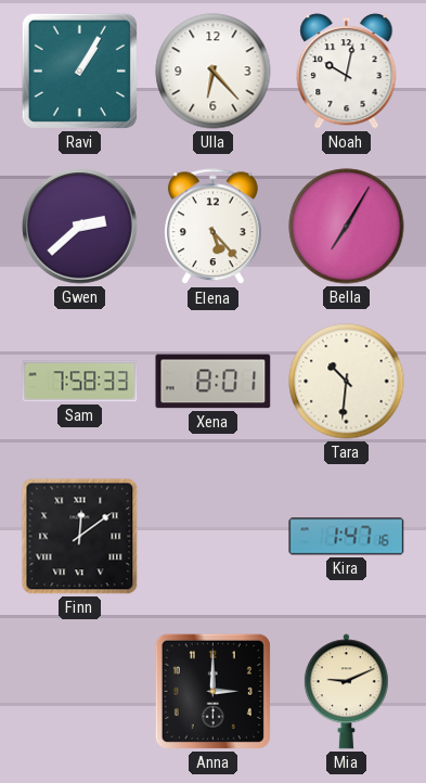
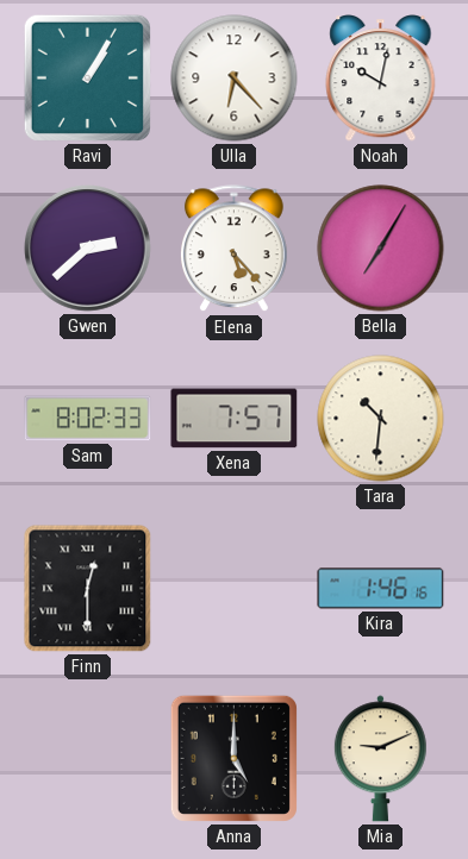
Sam: 7:58 -> 8:02 (88, 419)
Xena: 8:01 -> 7:57 (235, 419)
Finn: 12:09 -> 12:30 (88, 589)
Kira: 1:47 -> 1:46 (381, 589)
Anna: 3:00 -> 5:00 (233, 758)
